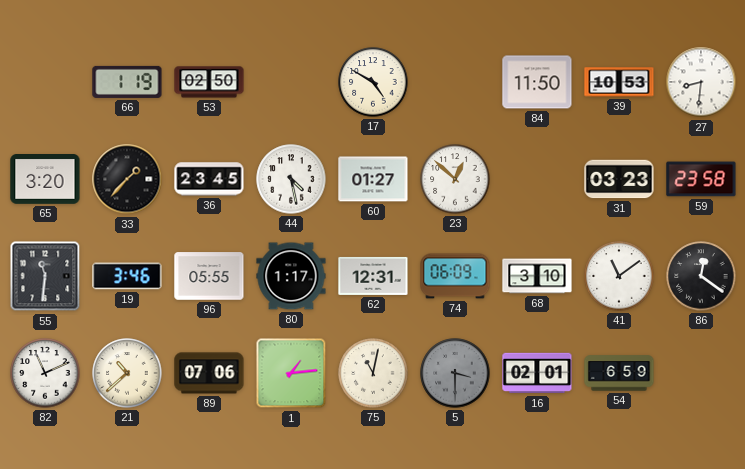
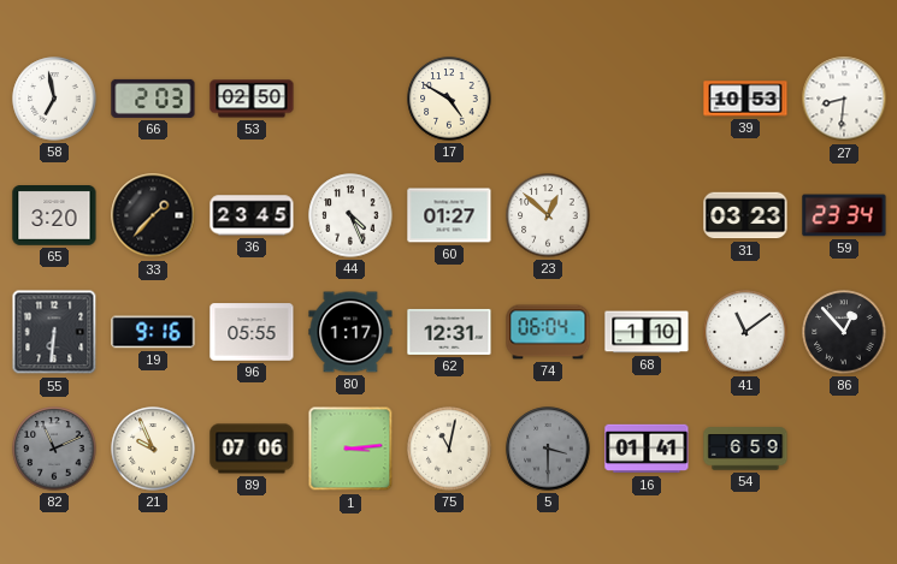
58: none -> 6:58 (54, 99)
66: 1:19 -> 2:03 (153, 99)
84: 11:50 -> none (537, 82)
44: 4:28 -> 4:26 (350, 215)
59: 23:58 -> 23:34 (844, 215)
55: 11:31 -> 6:31 (54, 332)
19: 3:46 -> 9:16 (153, 332)
74: 06:09 -> 06:04 (548, 332)
68: 3:10 -> 1:10 (647, 332)
86: 12:21 -> 12:53 (844, 332)
82 dial: white -> grey (54, 449)
21: 10:38 -> 9:56 (153, 449)
1: 1:14 -> 3:14 (350, 449)
16: 02:01 -> 01:41 (647, 449)
